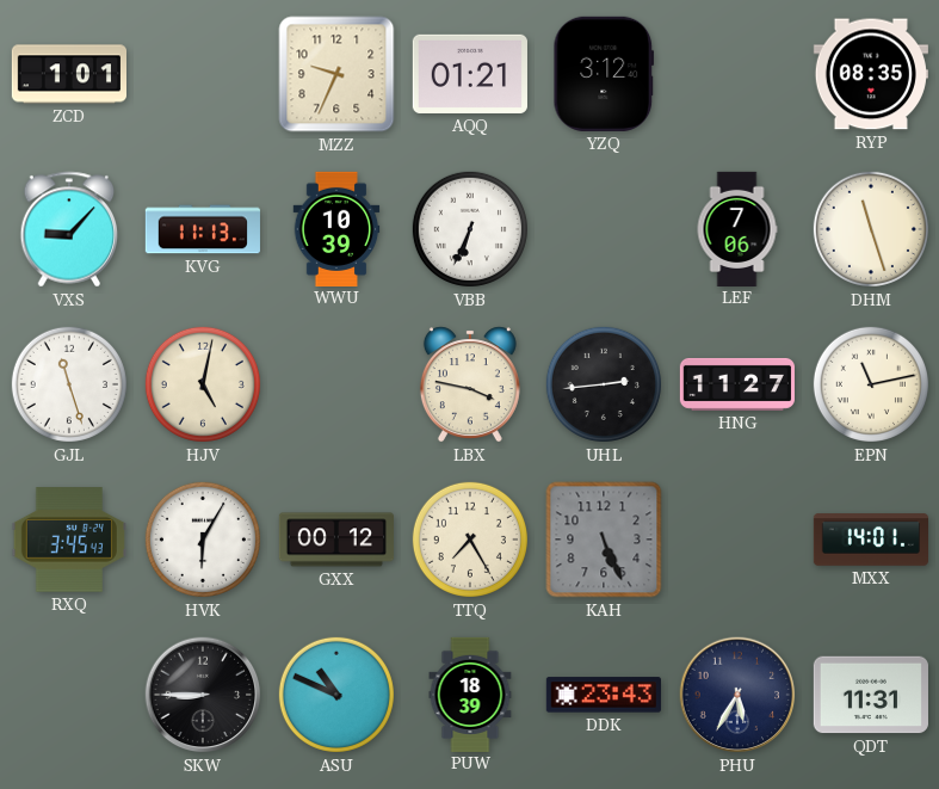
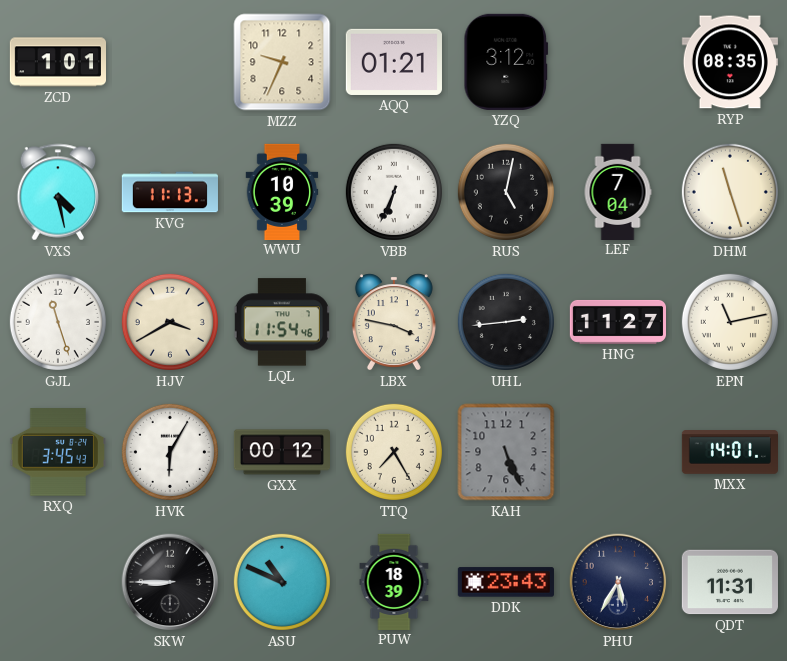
VXS: 9:07 -> 4:28 (58, 192)
RUS: none -> 5:02 (506, 192)
LEF: 7:06 -> 7:04 (618, 191)
HJV: 5:02 -> 3:40 (170, 322)
LQL: none -> 11:54 (282, 322)
